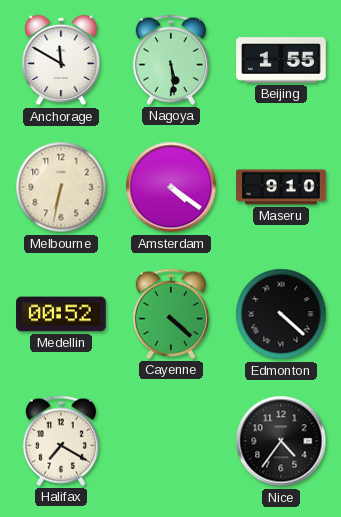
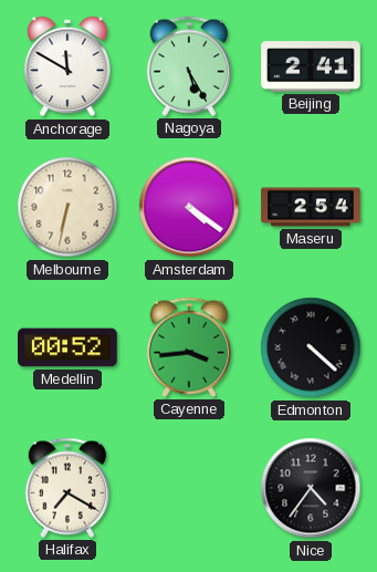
Nagoya: 5:29 -> 5:25 (189, 66)
Beijing: 1:55 -> 2:41 (311, 66)
Maseru: 9:10 -> 2:54 (311, 207)
Cayenne: 4:22 -> 3:44 (189, 347)
